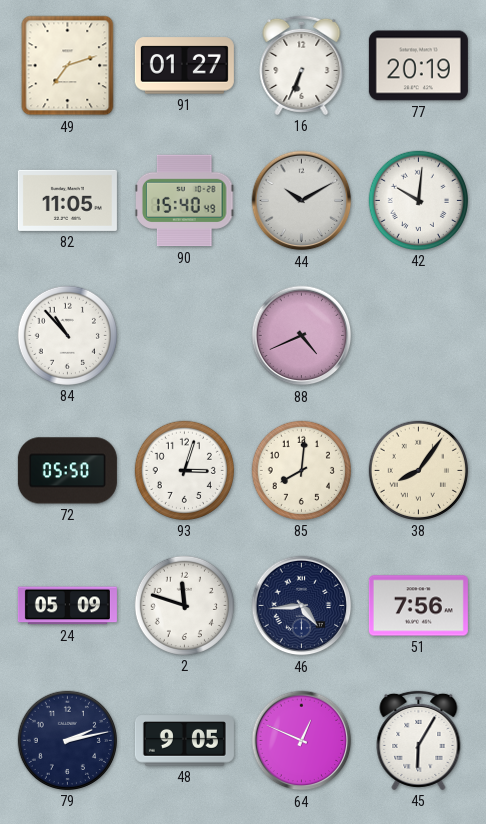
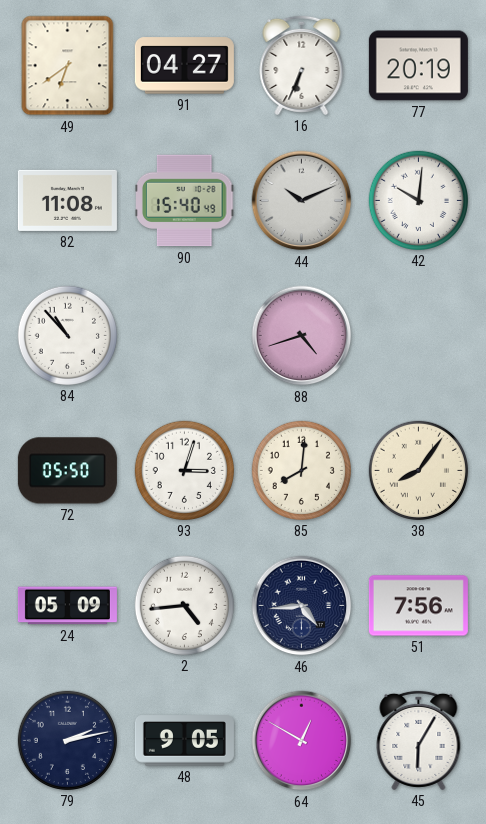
49: 7:12 -> 6:39 (68, 66)
91: 01:27 -> 04:27 (184, 66)
82: 11:05 -> 11:08 (67, 200)
44: 10:10 -> 10:11 (302, 201)
88: 4:41 -> 4:42 (302, 336)
2: 11:48 -> 4:44 (184, 605)
64: 12:49 -> 12:50 (302, 741)
